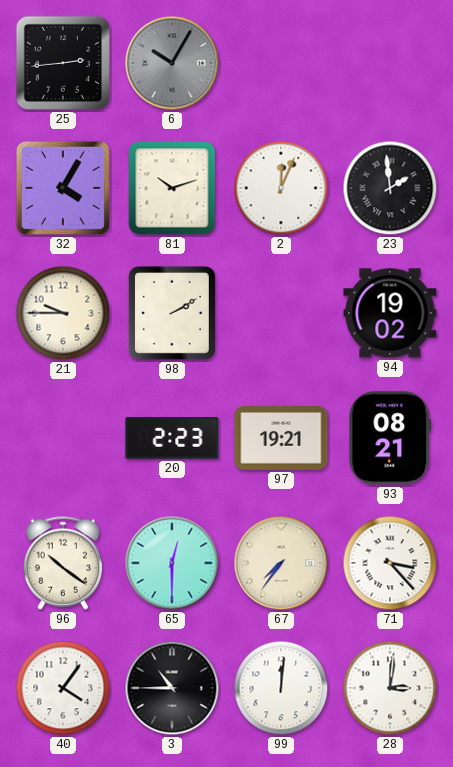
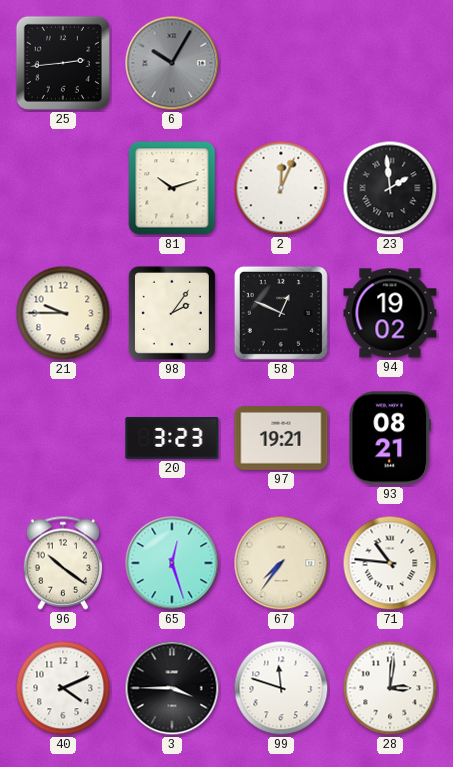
32: 4:05 -> none (63, 188)
98: 2:10 -> 2:06 (172, 313)
58: none -> 12:49 (281, 313)
20: 2:23 -> 3:23 (172, 438)
65: 12:30 -> 12:27 (172, 563)
71: 3:23 -> 10:46 (390, 563)
40: 4:06 -> 4:11 (63, 688)
3: 10:45 -> 3:45 (172, 688)
99: 12:01 -> 11:48 (281, 688)
